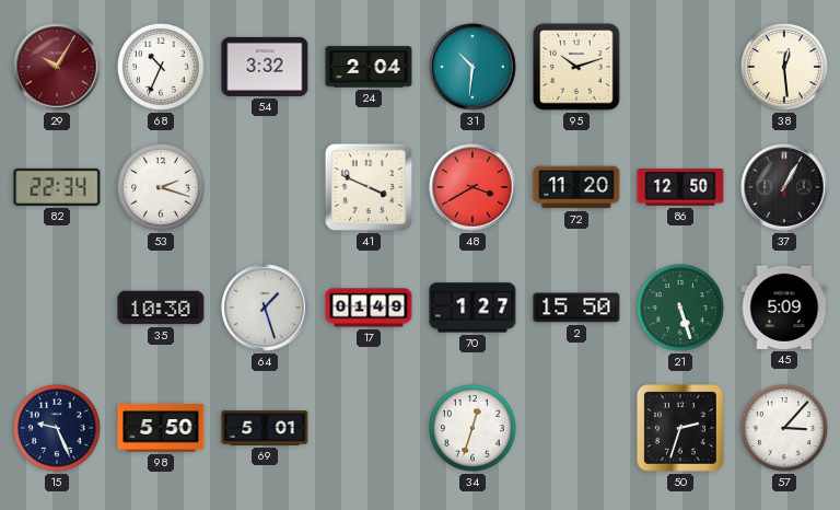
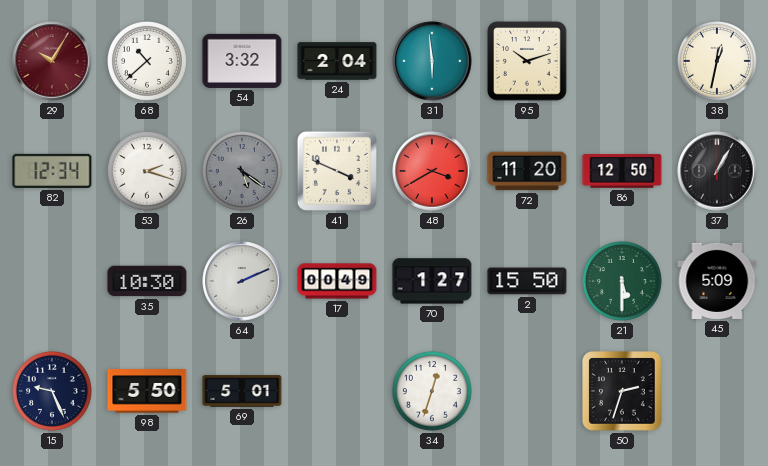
68: 10:34 -> 10:38 (148, 62)
31: 10:31 -> 5:59 (432, 61)
38: 12:29 -> 12:32 (718, 62)
82: 22:34 -> 12:34 (52, 171)
26: none -> 5:21 (243, 172)
64: 1:27 -> 2:11 (242, 281)
17: 01:49 -> 00:49 (337, 281)
21: 5:27 -> 5:30 (623, 282)
57: 3:07 -> none (785, 429)
